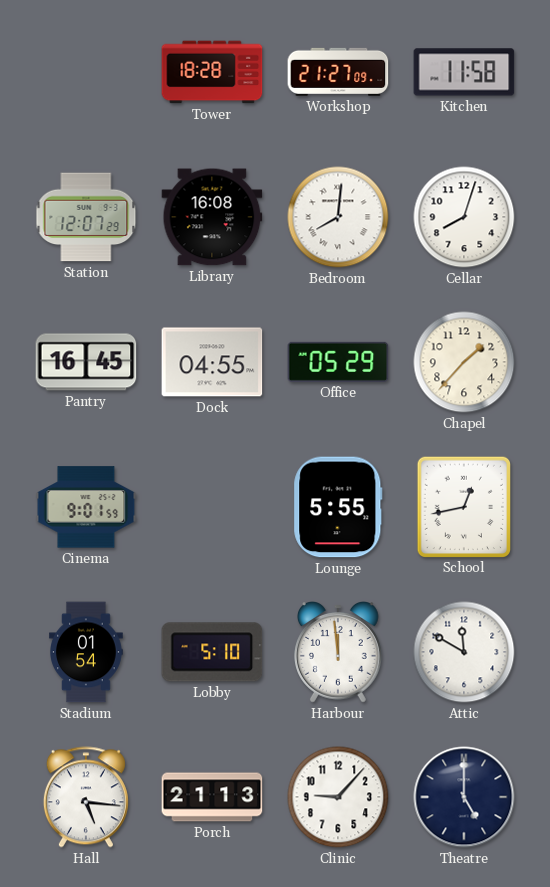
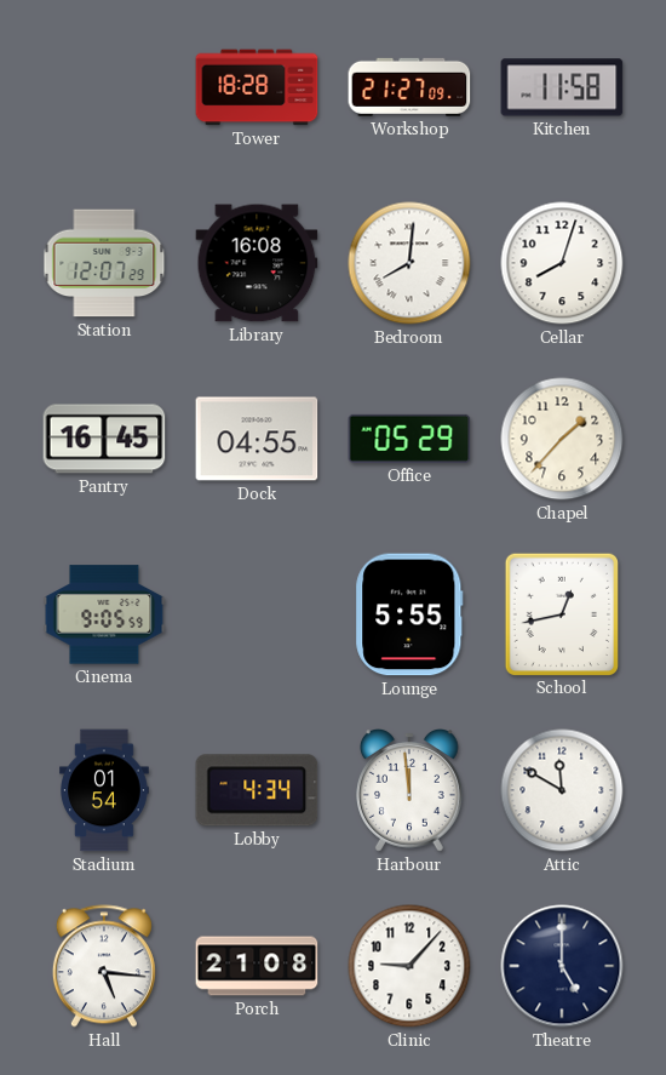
Cinema: 9:01 -> 9:05 (104, 614)
Lobby: 5:10 -> 4:34 (257, 790)
Porch: 21:13 -> 21:08 (257, 966)
